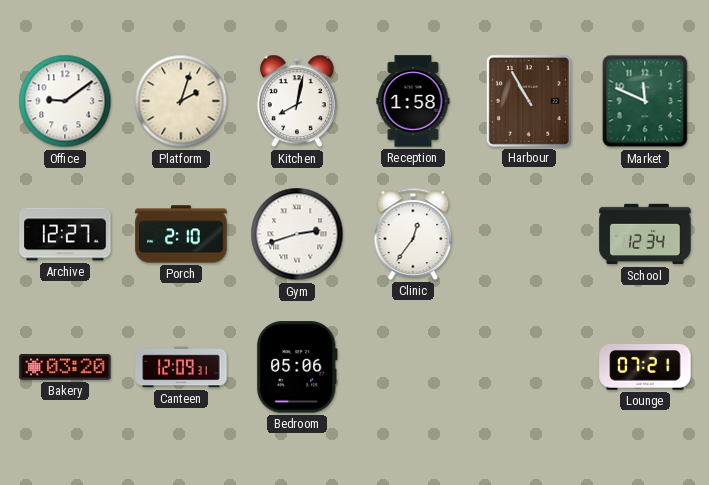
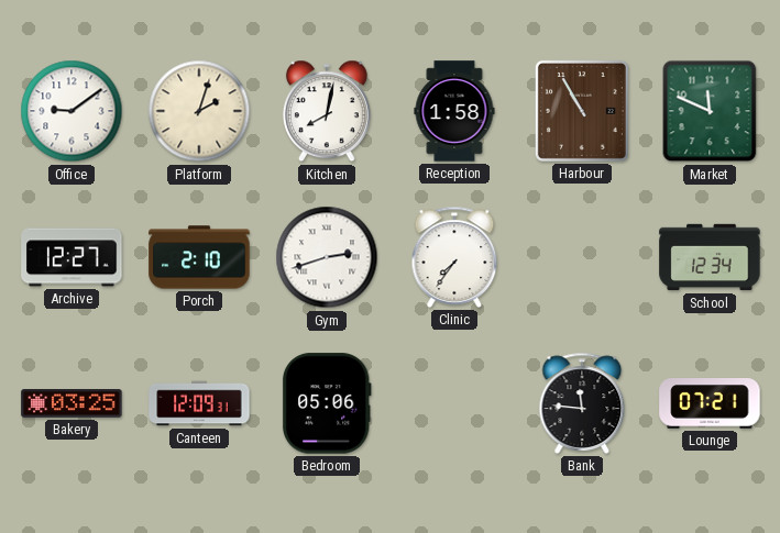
Clinic: 12:36 -> 7:36 (454, 257)
Bakery: 03:20 -> 03:25 (72, 403)
Bank: none -> 11:46 (582, 403)
